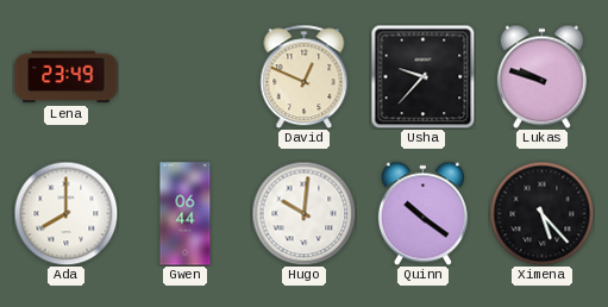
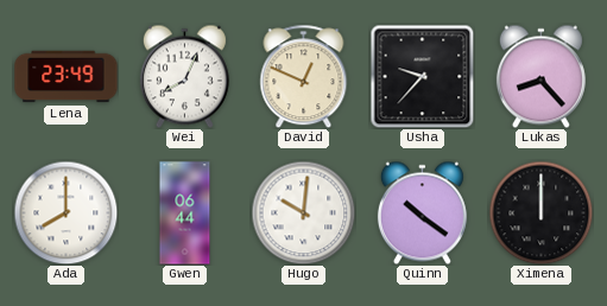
Wei: none -> 8:04 (184, 76)
Lukas: 9:48 -> 8:23 (540, 76)
Ximena: 5:23 -> 12:00 (540, 212)
